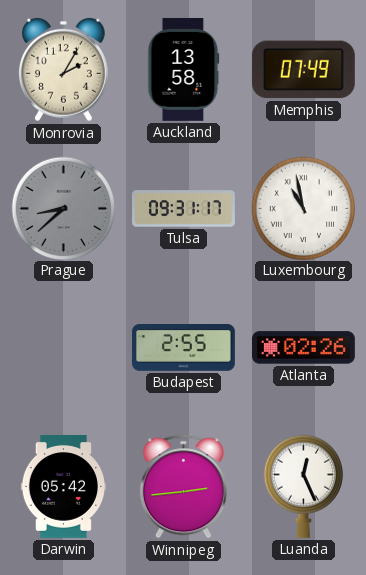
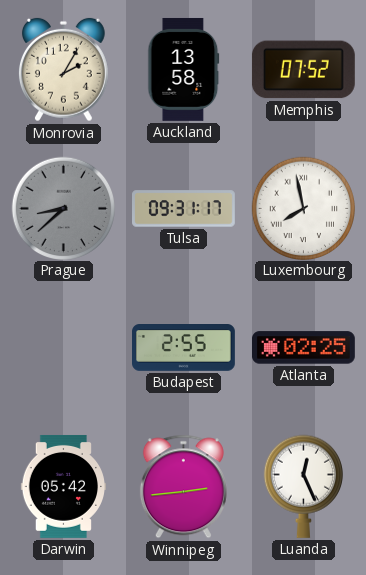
Memphis: 07:49 -> 07:52 (303, 70)
Luxembourg: 10:58 -> 7:58 (303, 208)
Atlanta: 02:26 -> 02:25 (303, 348)
